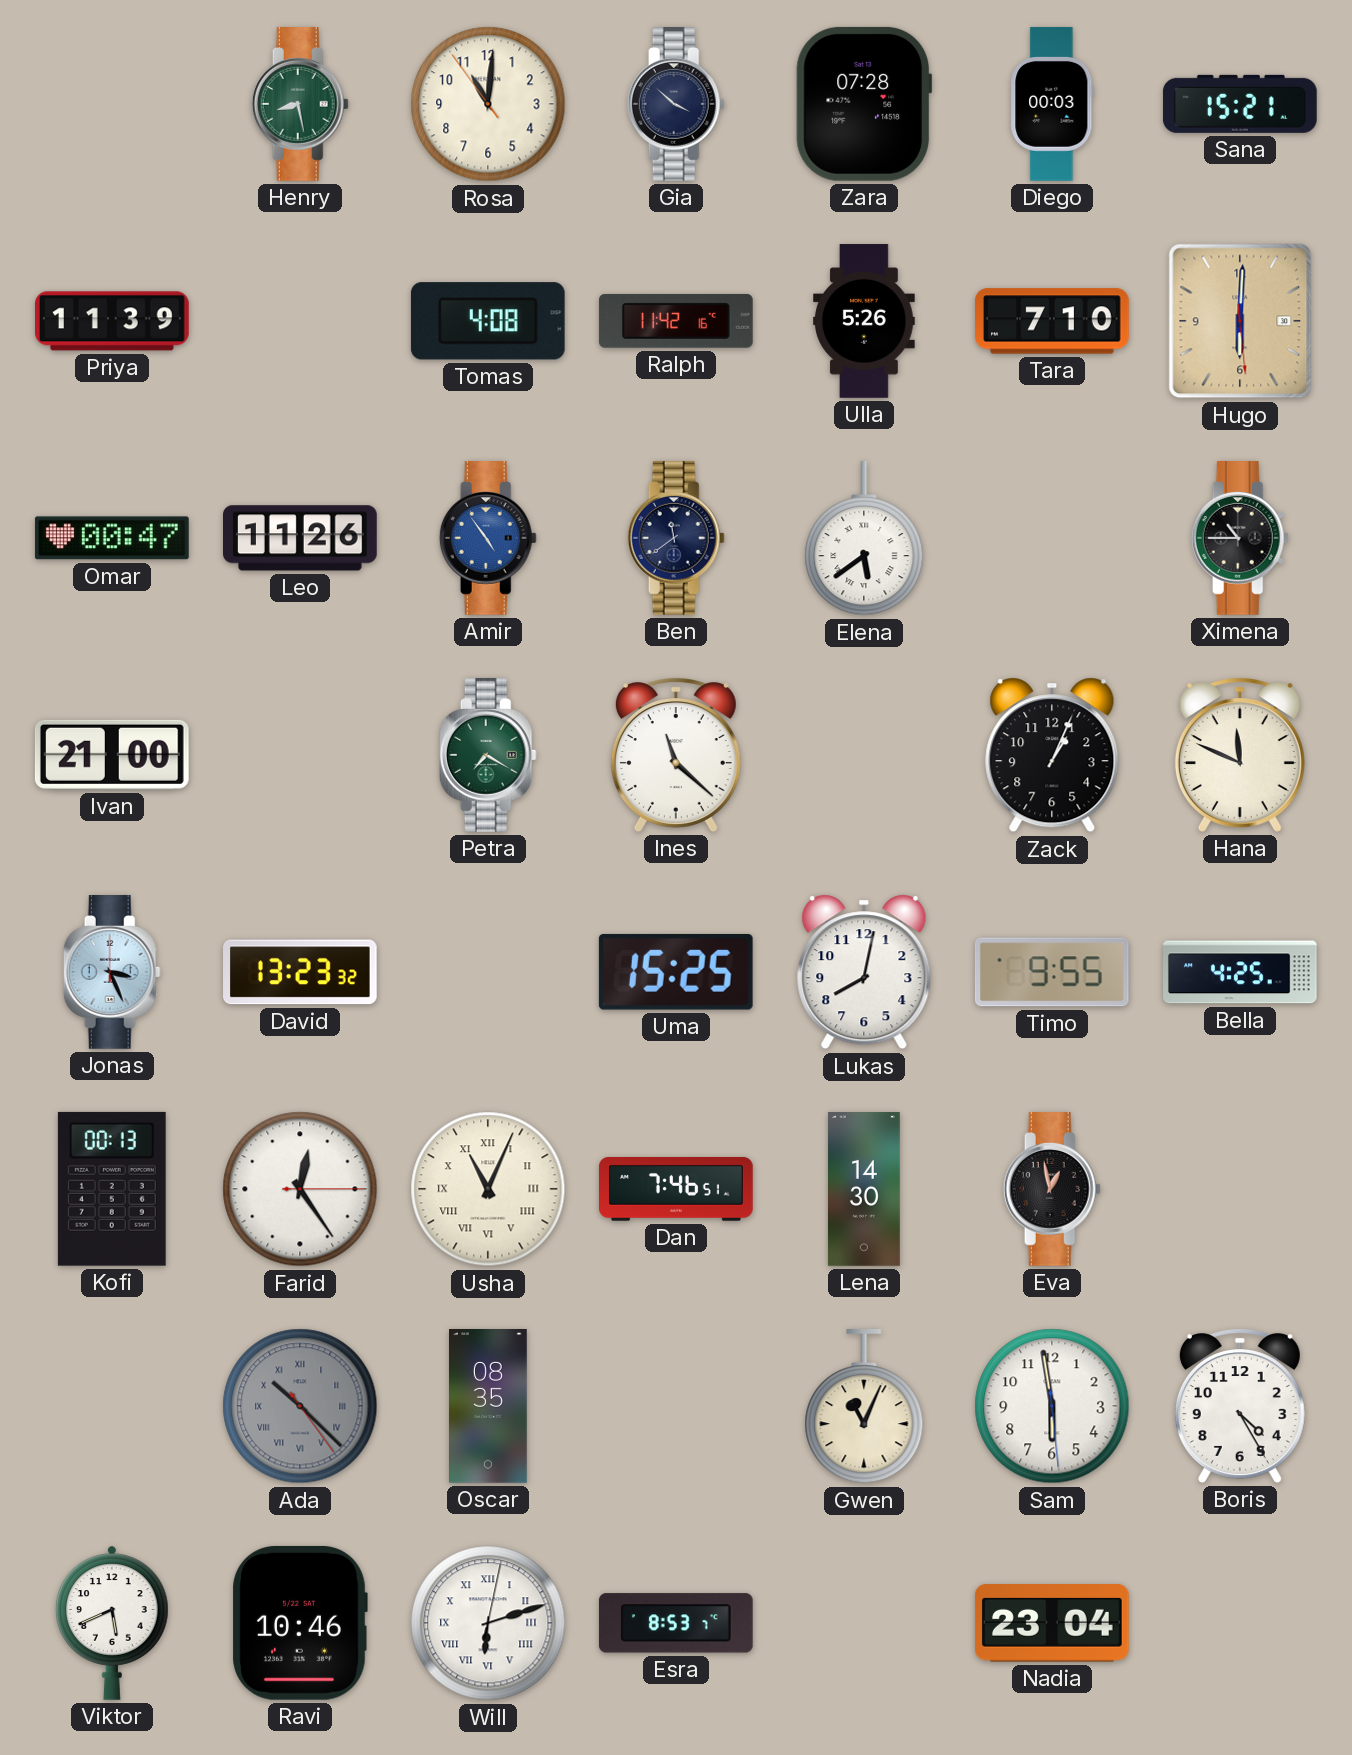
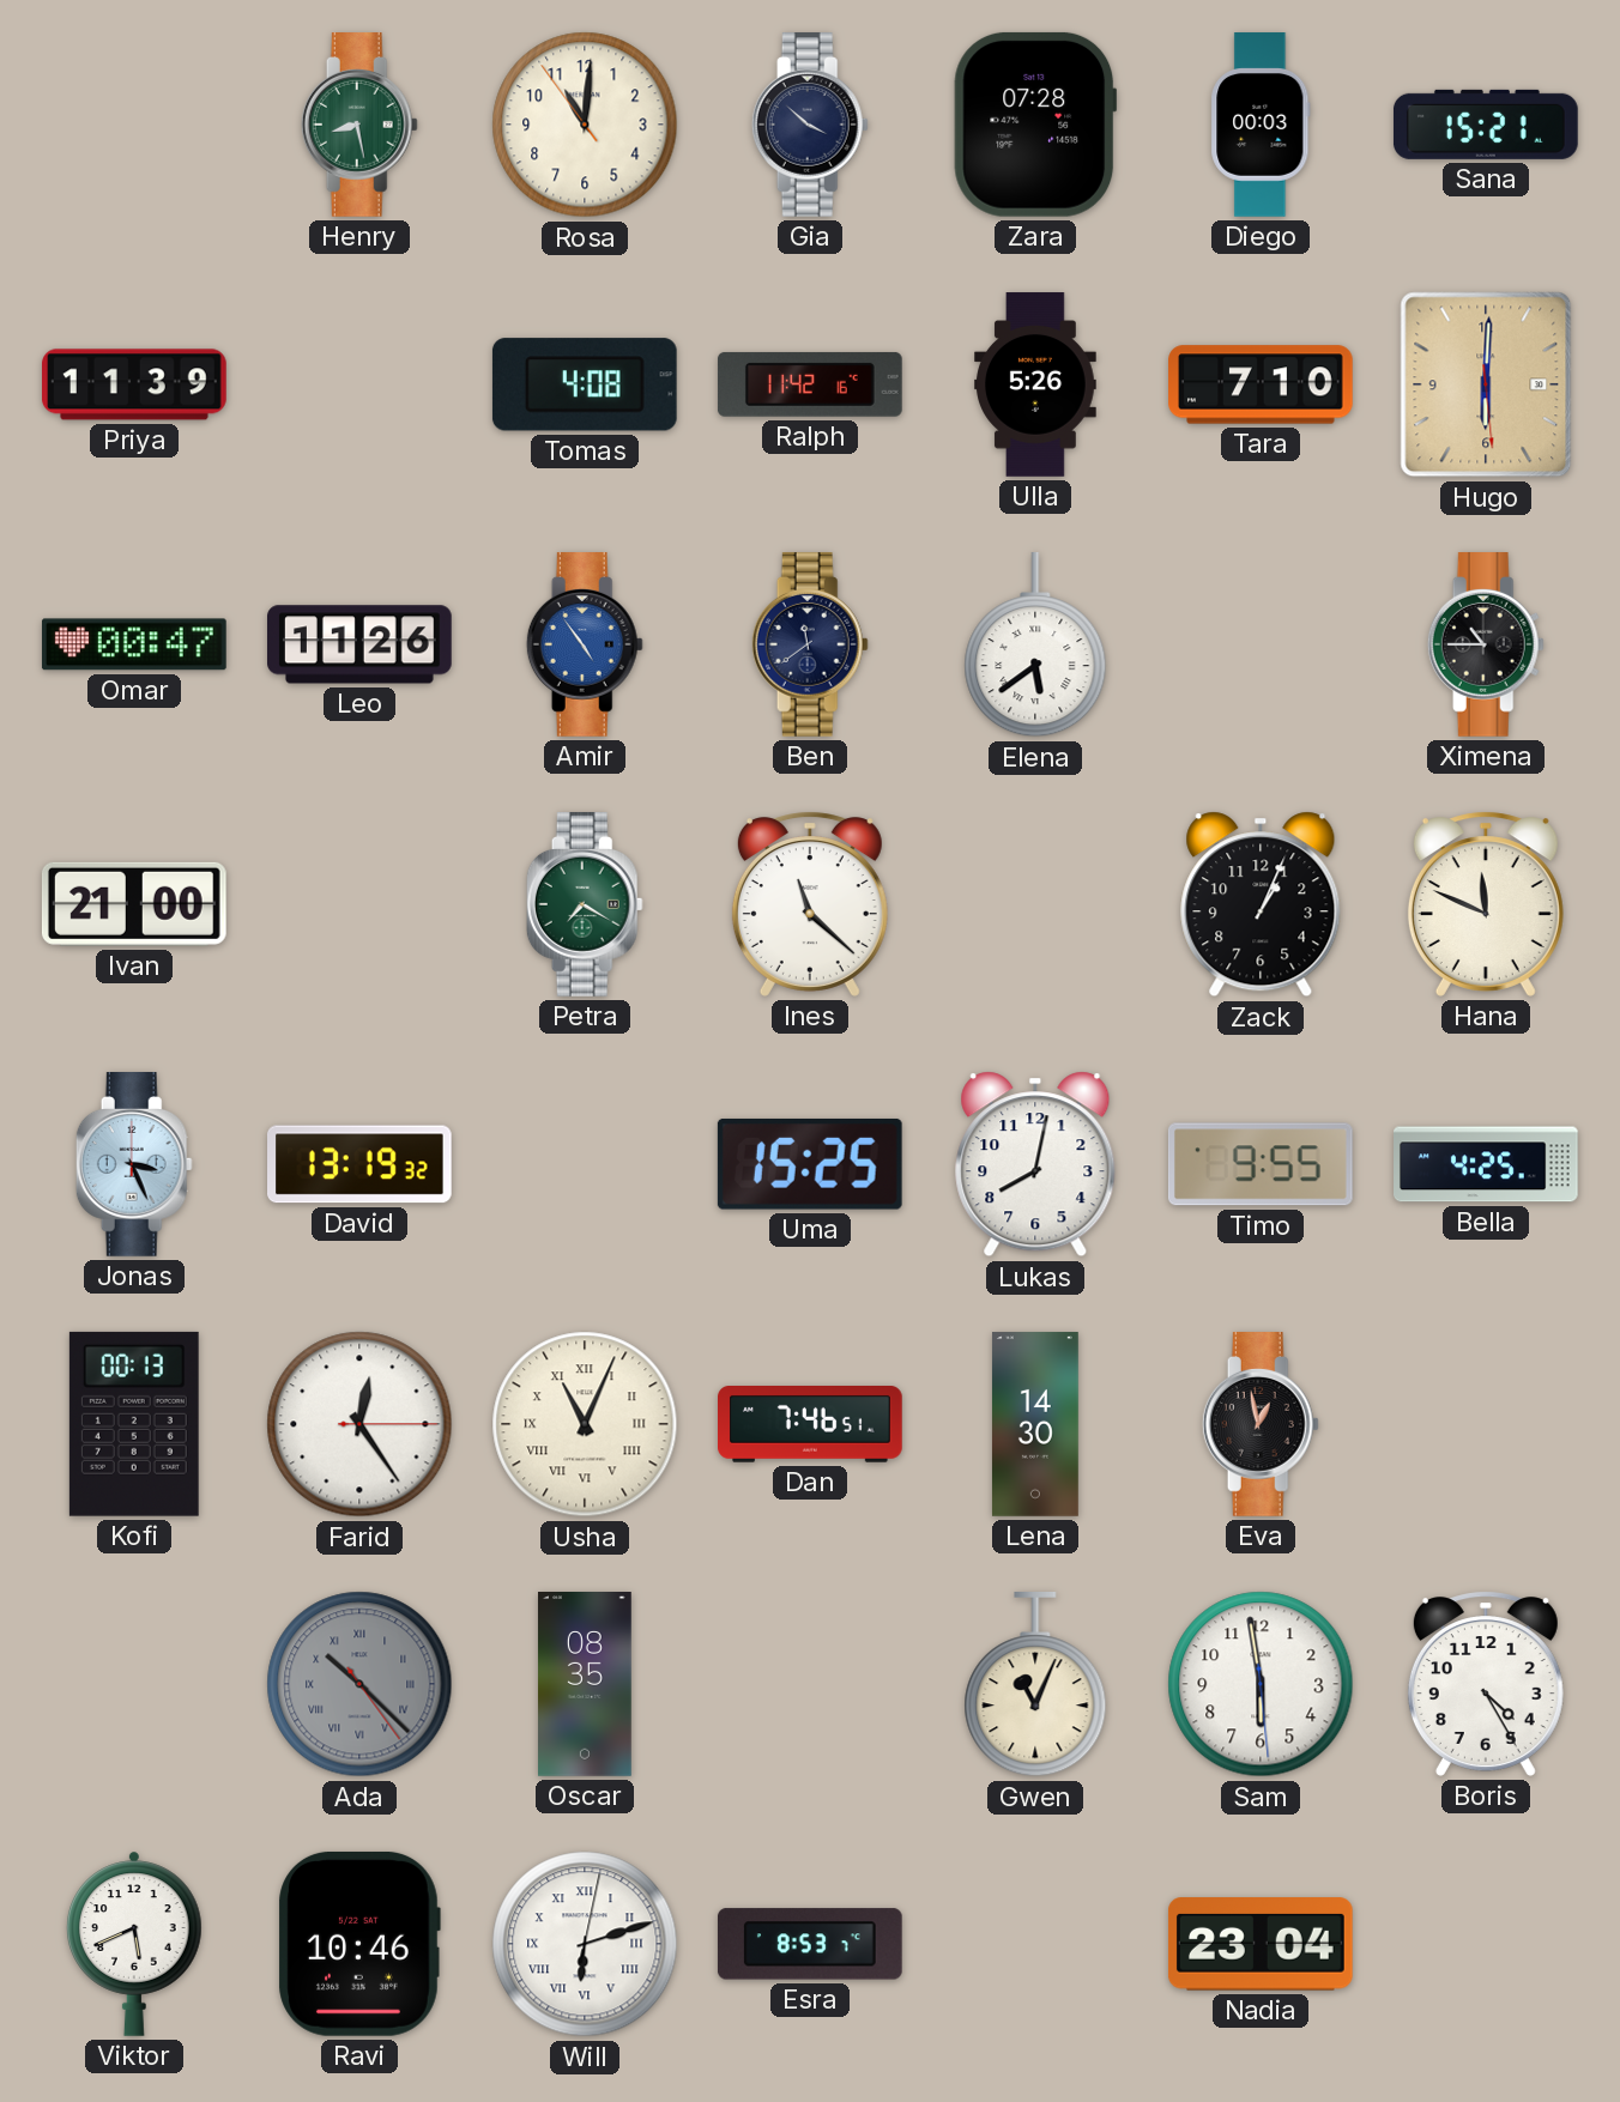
David: 13:23 -> 13:19 (361, 1164)
